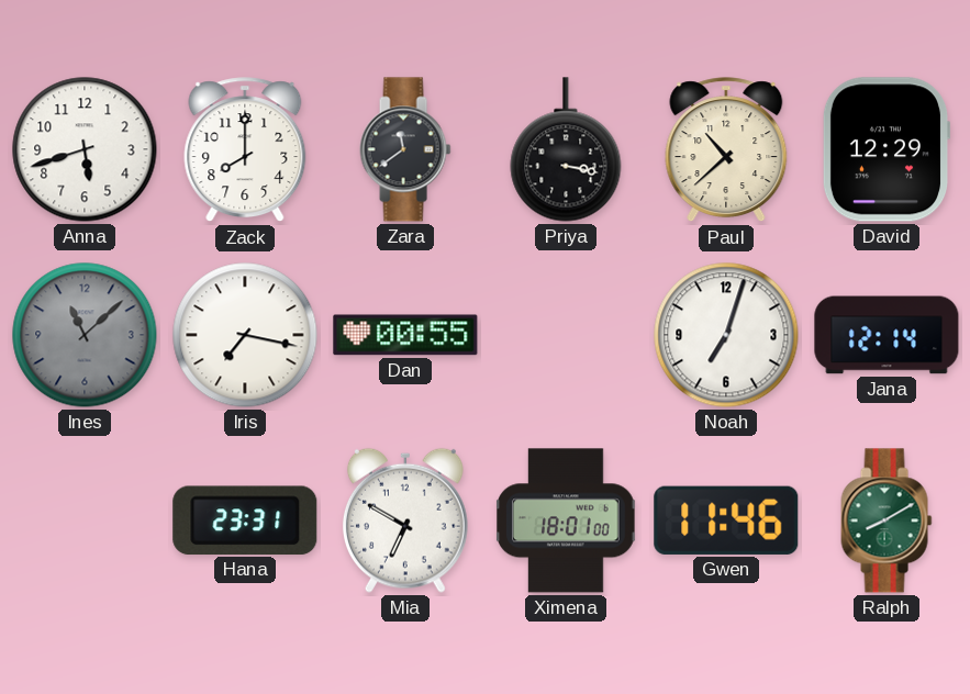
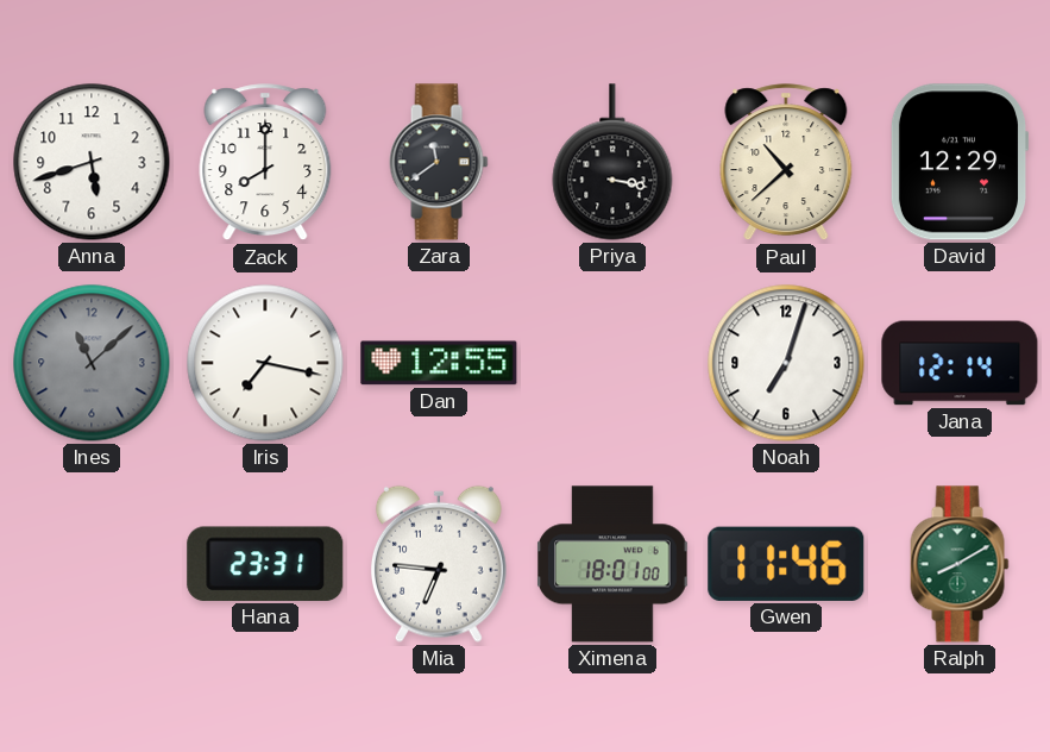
Dan: 00:55 -> 12:55 (439, 363)
Mia: 6:50 -> 6:46 (439, 564)
